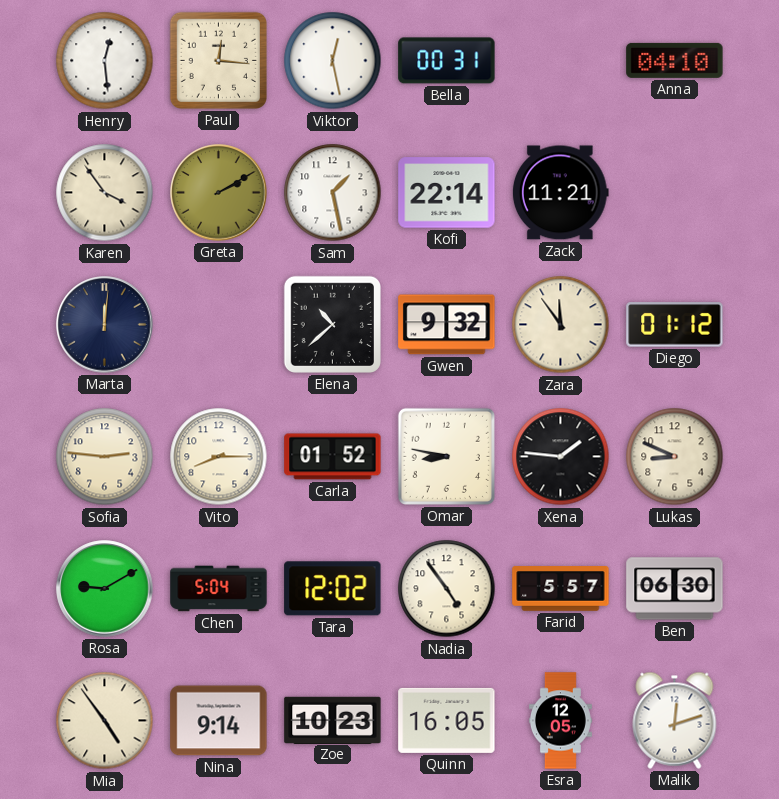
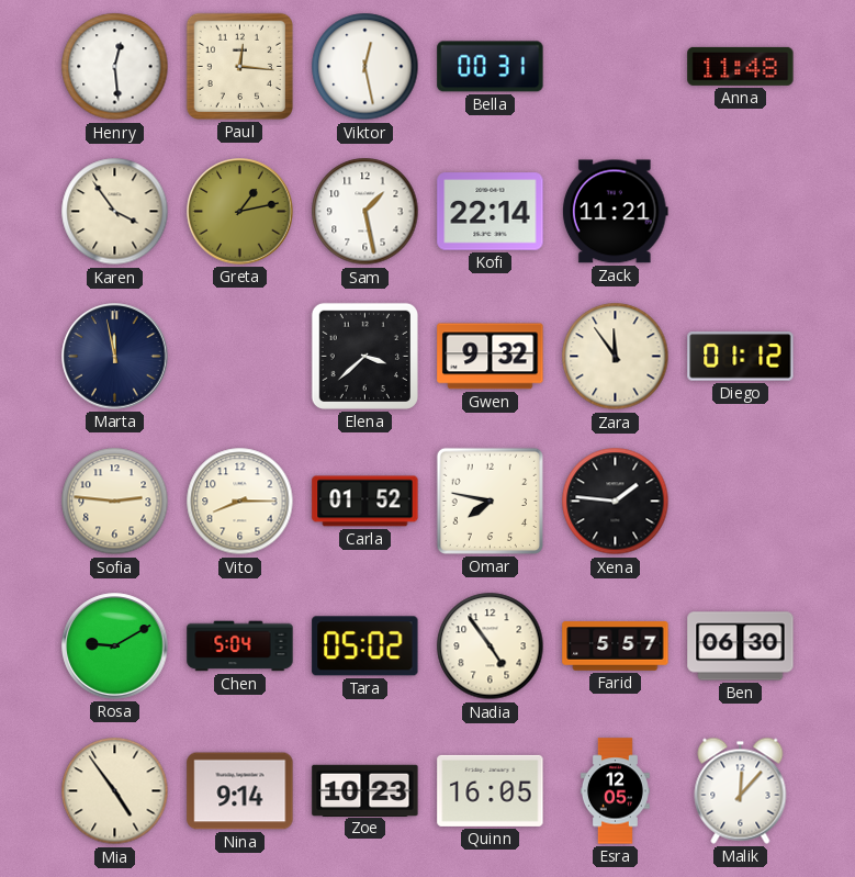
Anna: 04:10 -> 11:48 (741, 66)
Greta: 2:10 -> 1:13 (240, 212)
Marta: 12:01 -> 11:58 (115, 357)
Elena: 10:38 -> 3:38 (364, 356)
Omar: 8:47 -> 7:47 (490, 501)
Lukas: 8:49 -> none (675, 457)
Tara: 12:02 -> 05:02 (365, 646)
Malik: 12:12 -> 12:07 (741, 790)
